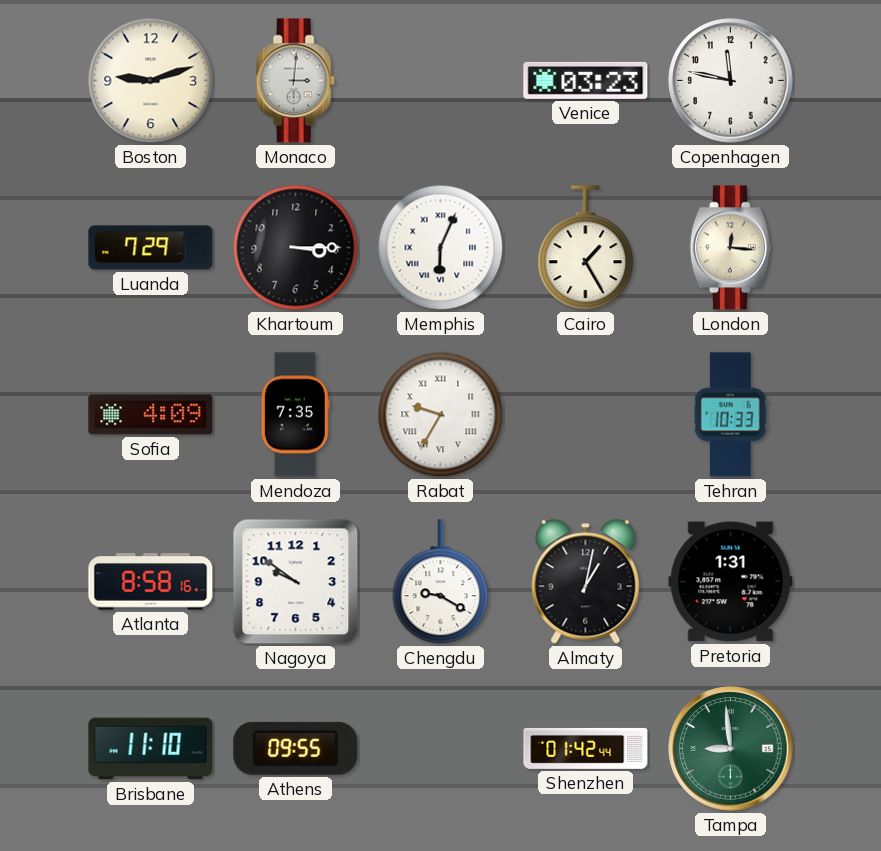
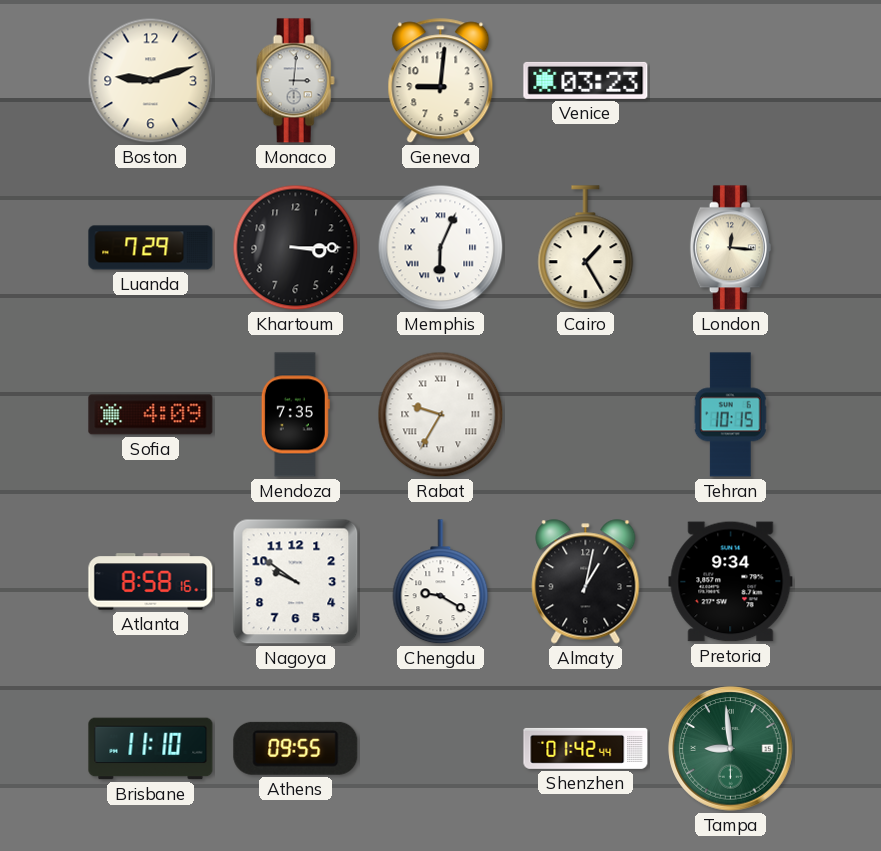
Geneva: none -> 9:01 (441, 81)
Copenhagen: 11:47 -> none (731, 81)
Tehran: 10:33 -> 10:15 (730, 415)
Pretoria: 1:31 -> 9:34 (731, 582)
